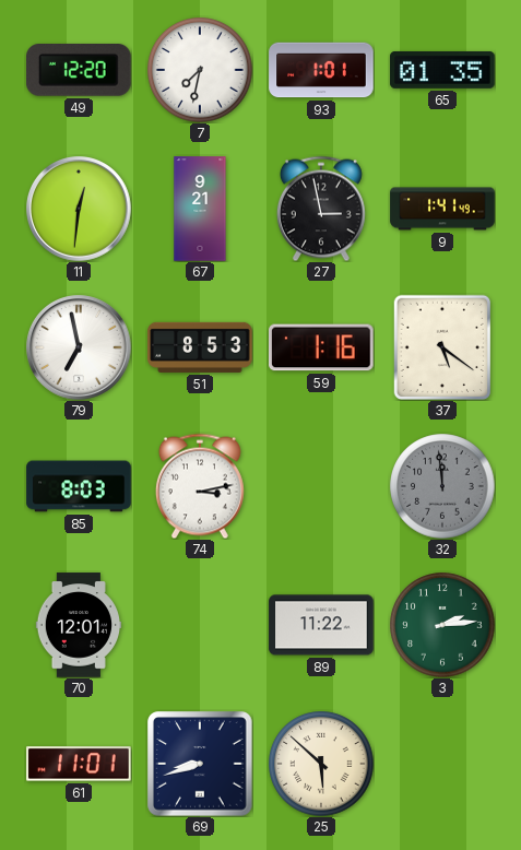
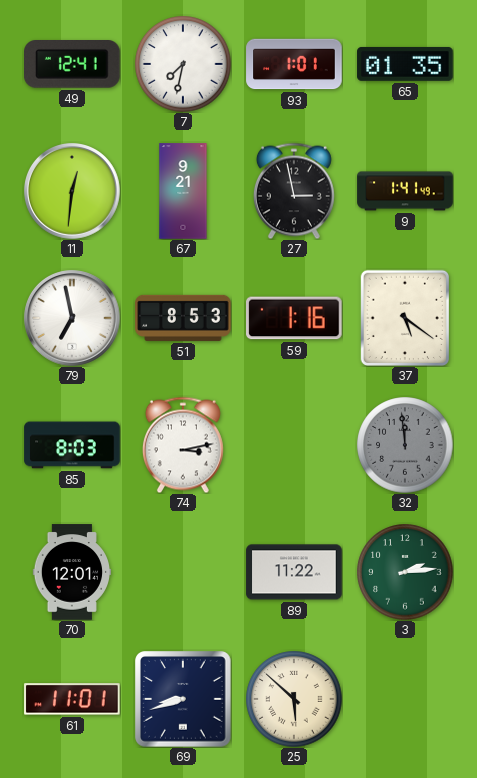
49: 12:20 -> 12:41 (73, 65)
